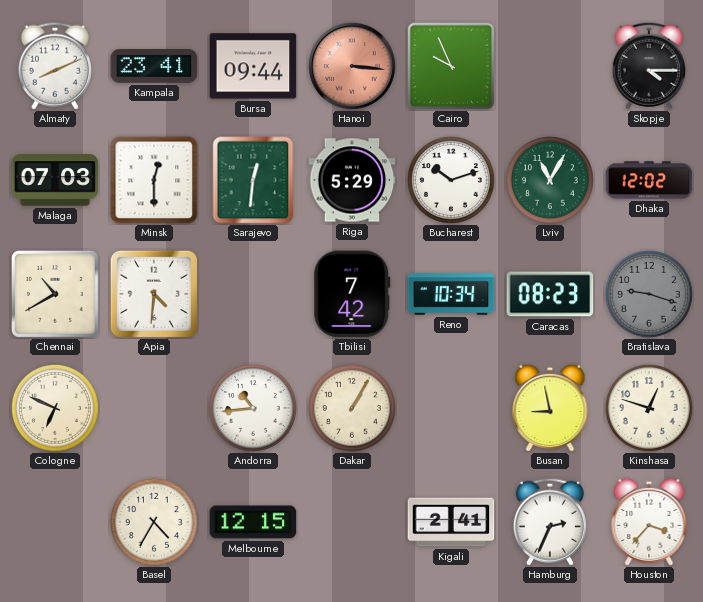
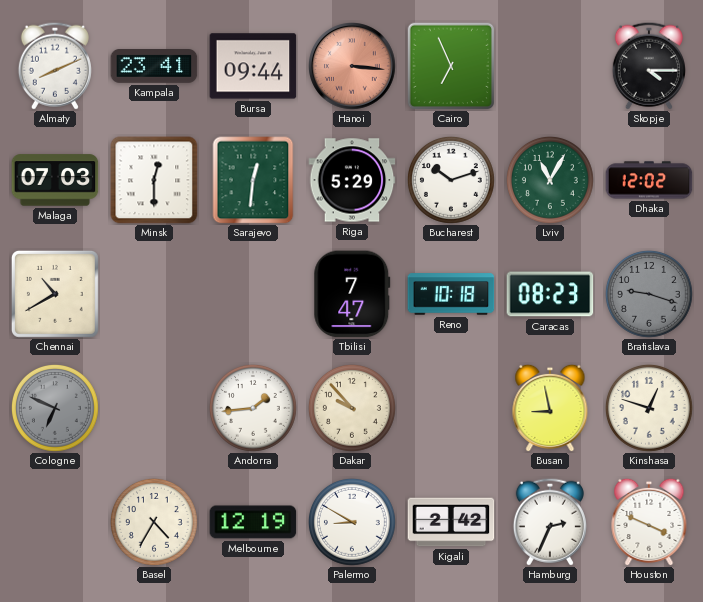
Cairo: 9:56 -> 6:56 (451, 66)
Apia: 4:31 -> none (154, 294)
Tbilisi: 7:42 -> 7:47 (352, 294)
Reno: 10:34 -> 10:18 (451, 294)
Cologne dial: cream -> grey (55, 408)
Andorra: 10:44 -> 1:44 (253, 408)
Dakar: 1:05 -> 9:53 (352, 408)
Melbourne: 12:15 -> 12:19 (253, 522)
Palermo: none -> 8:50 (352, 522)
Kigali: 2:41 -> 2:42 (451, 522)
Houston: 3:37 -> 3:49 (649, 522)
